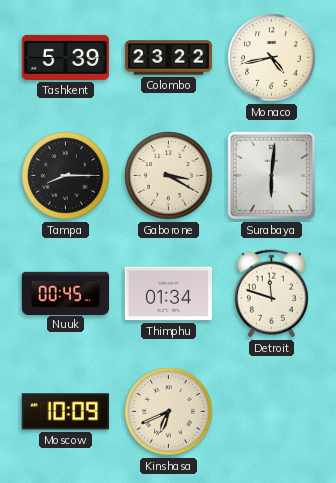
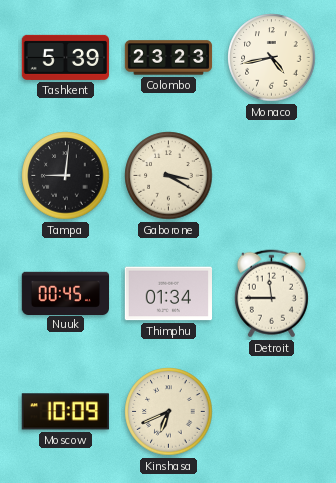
Colombo: 23:22 -> 23:23 (169, 58)
Tampa: 8:15 -> 9:01 (66, 176)
Surabaya: 6:01 -> none (272, 176)
Detroit: 11:48 -> 11:45 (271, 294)
